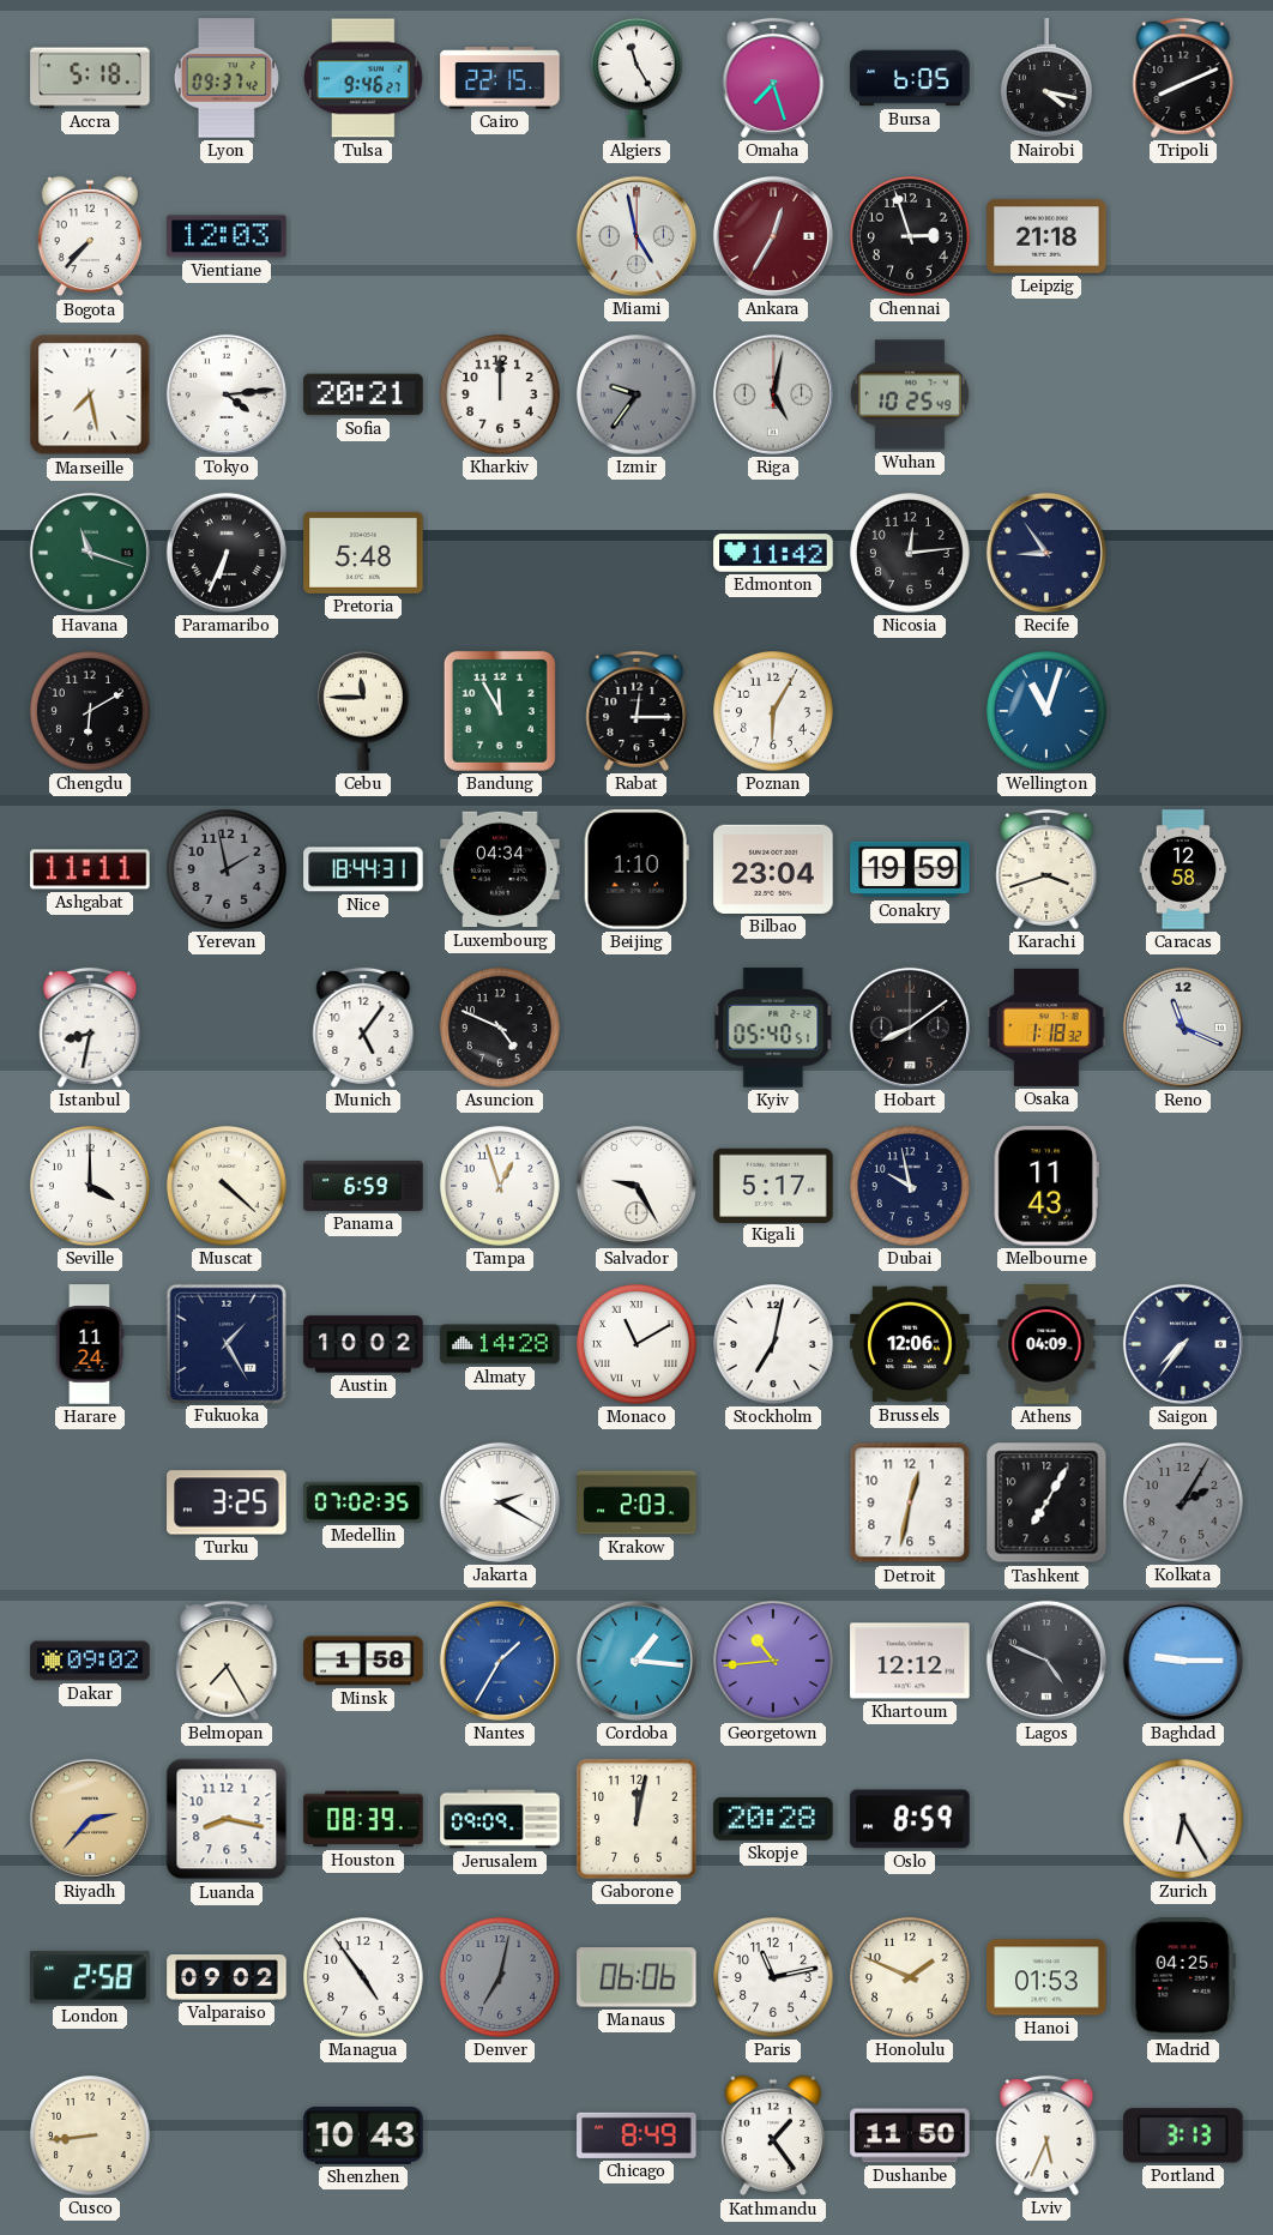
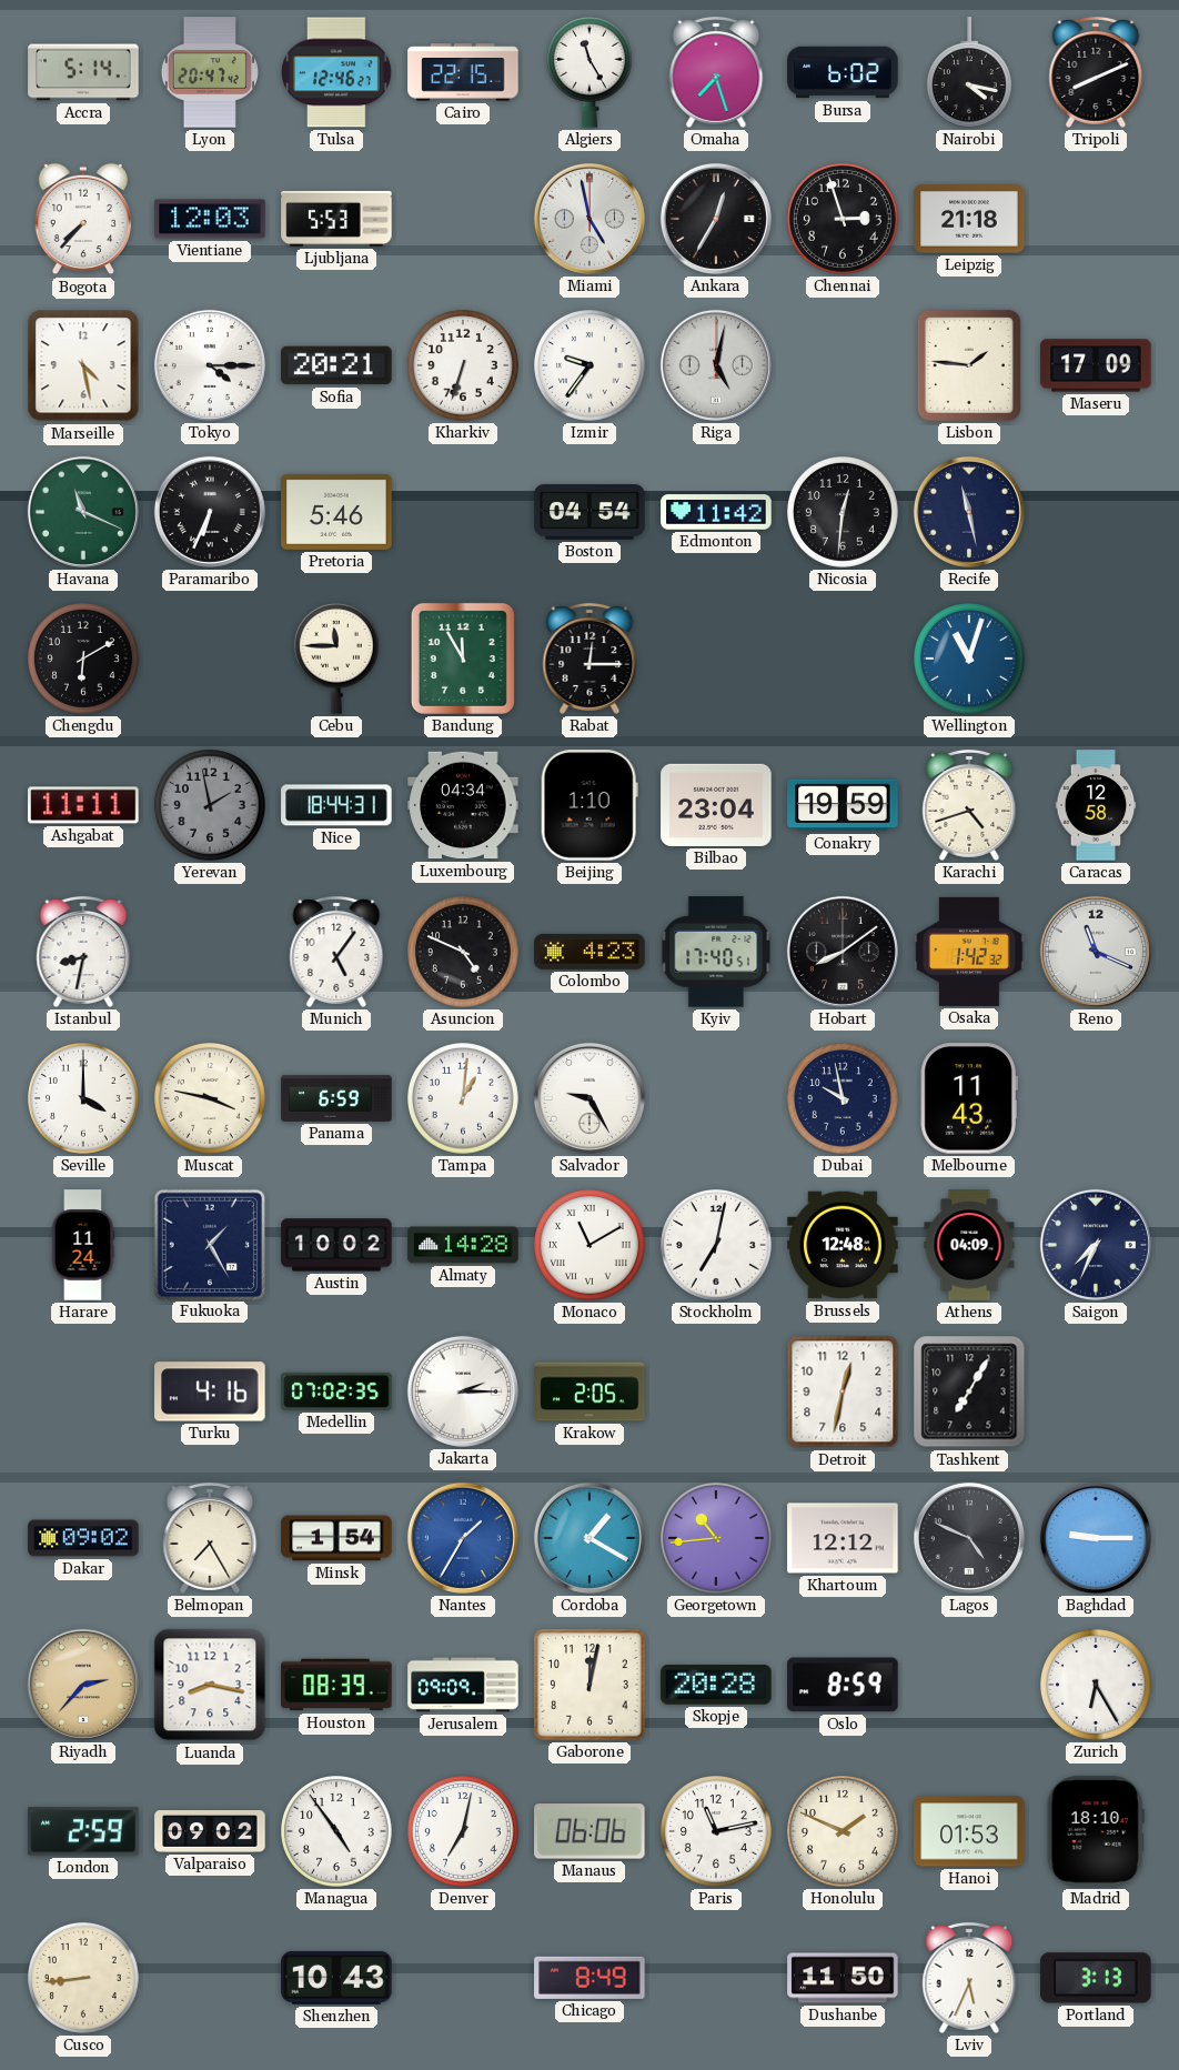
Accra: 5:18 -> 5:14 (83, 72)
Lyon: 09:37 -> 20:47 (210, 72)
Tulsa: 9:46 -> 12:46 (336, 72)
Bursa: 6:05 -> 6:02 (843, 72)
Ljubljana: none -> 5:53 (336, 219)
Ankara dial: burgundy -> black (716, 219)
Marseille: 7:28 -> 4:28 (83, 365)
Tokyo: 4:14 -> 4:15 (210, 365)
Kharkiv: 12:00 -> 6:33 (464, 366)
Izmir dial: grey -> white (591, 366)
Wuhan: 10:25 -> none (910, 394)
Lisbon: none -> 1:46 (969, 365)
Maseru: none -> 17:09 (1096, 365)
Havana: 11:18 -> 11:19 (83, 512)
Pretoria: 5:48 -> 5:46 (336, 512)
Boston: none -> 04:54 (589, 512)
Nicosia: 12:14 -> 12:31 (844, 513)
Recife: 8:54 -> 11:28 (969, 512)
Poznan: 6:05 -> none (774, 712)
Karachi: 3:42 -> 4:42 (969, 805)
Colombo: none -> 4:23 (589, 952)
Kyiv: 05:40 -> 17:40 (716, 952)
Osaka: 1:18 -> 1:42 (969, 952)
Muscat: 4:22 -> 3:47 (211, 1099)
Tampa: 12:57 -> 1:01 (464, 1099)
Kigali: 5:17 -> none (773, 1185)
Brussels: 12:06 -> 12:48 (843, 1245)
Saigon: 7:36 -> 7:34 (1096, 1245)
Turku: 3:25 -> 4:16 (210, 1391)
Jakarta: 2:20 -> 2:15 (463, 1391)
Krakow: 2:03 -> 2:05 (589, 1391)
Kolkata: 2:05 -> none (1184, 1504)
Minsk: 1:58 -> 1:54 (336, 1538)
Cordoba: 1:16 -> 1:20 (589, 1538)
London: 2:58 -> 2:59 (83, 1831)
Denver dial: grey -> white (464, 1832)
Madrid: 04:25 -> 18:10 (1096, 1831)
Kathmandu: 1:24 -> none (773, 2135)
